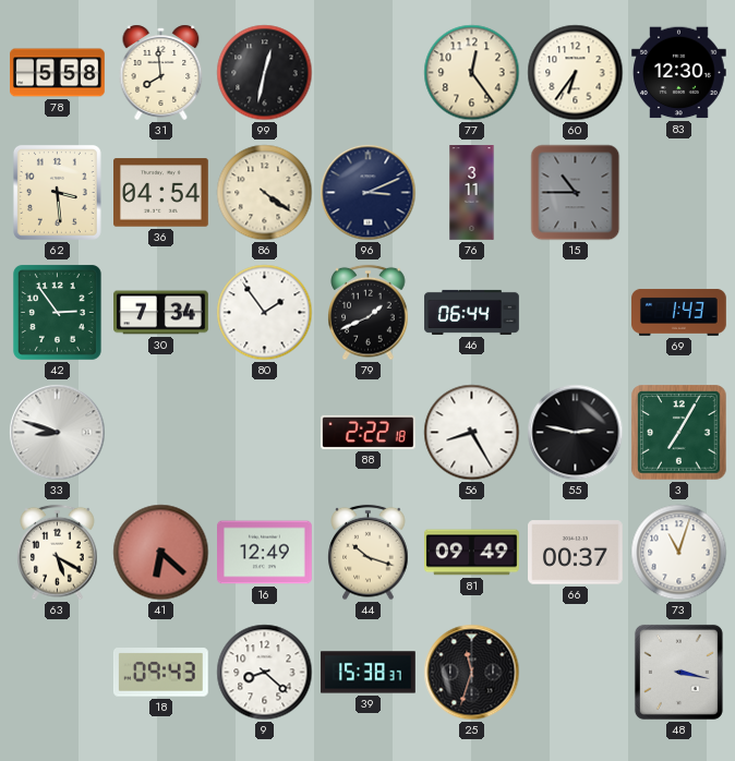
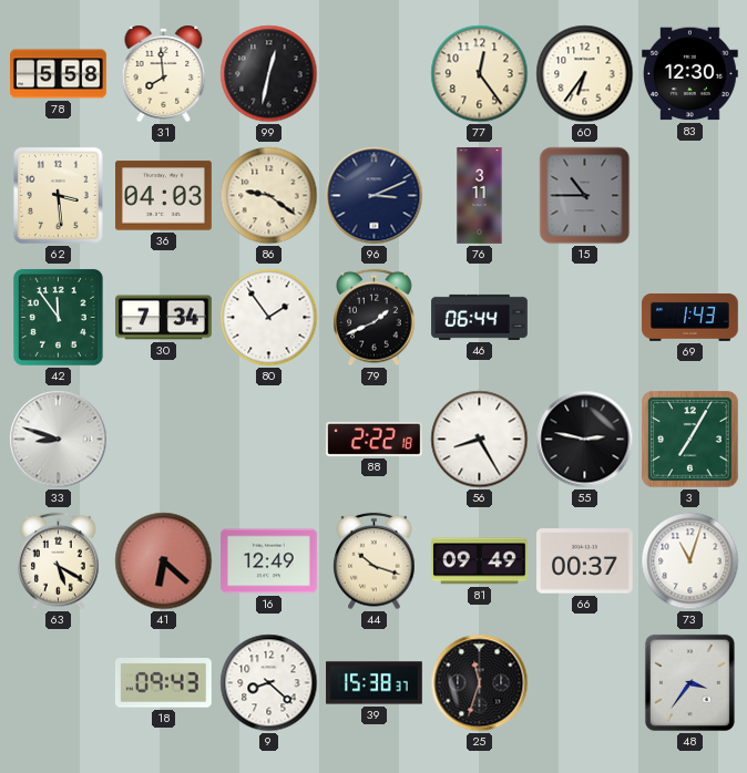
36: 04:54 -> 04:03 (164, 196)
86: 4:21 -> 9:21 (269, 196)
42: 2:54 -> 11:54 (58, 317)
48: 3:17 -> 3:36 (689, 682)
